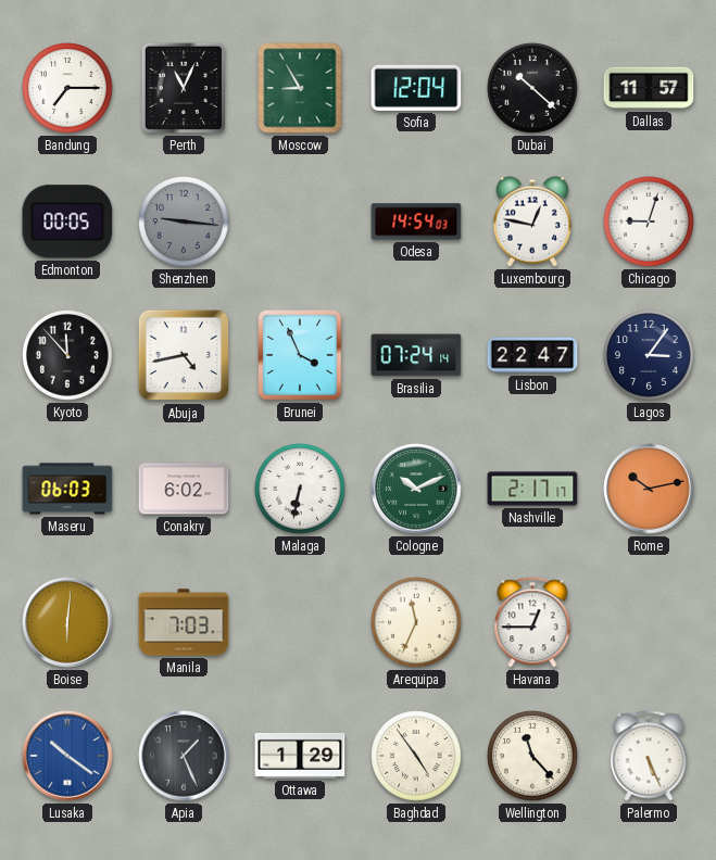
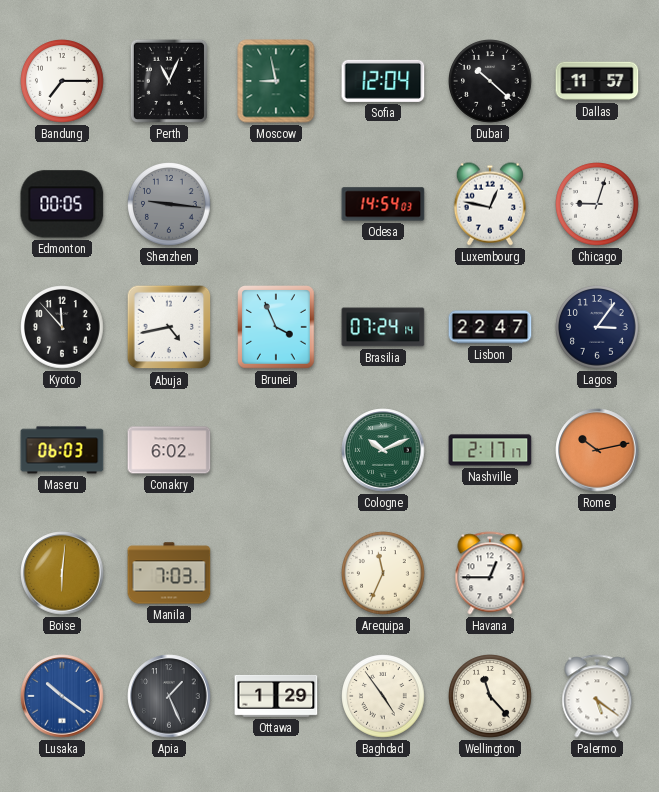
Moscow: 8:55 -> 8:58 (276, 81)
Malaga: 6:32 -> none (300, 489)
Palermo: 5:26 -> 5:21 (597, 696)
